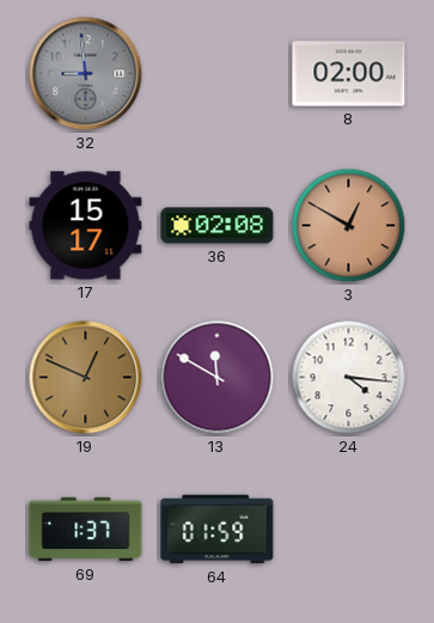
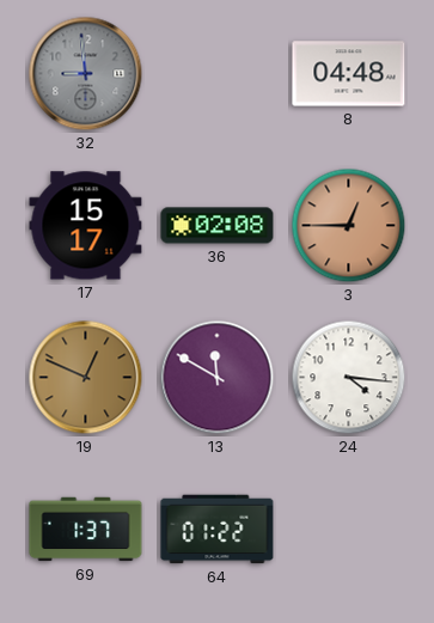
8: 02:00 -> 04:48 (349, 74)
3: 12:50 -> 12:45 (349, 226)
64: 01:59 -> 01:22 (218, 530)
